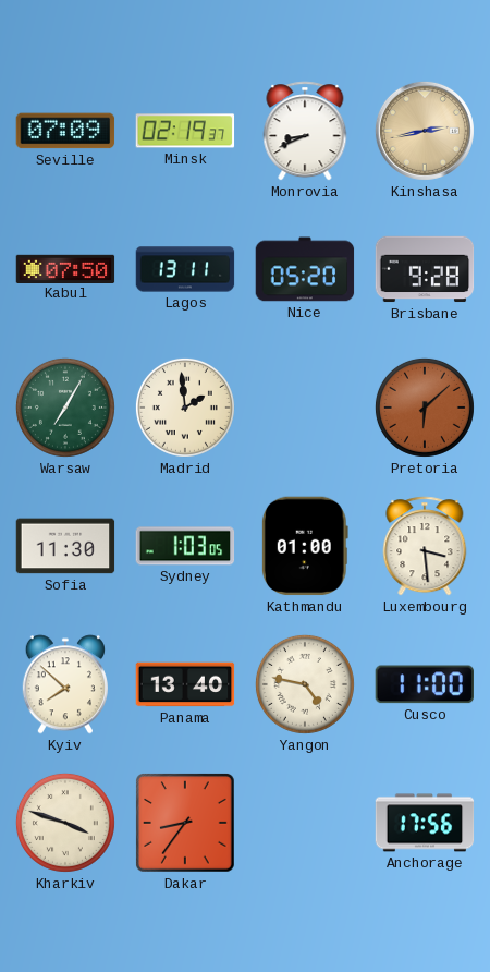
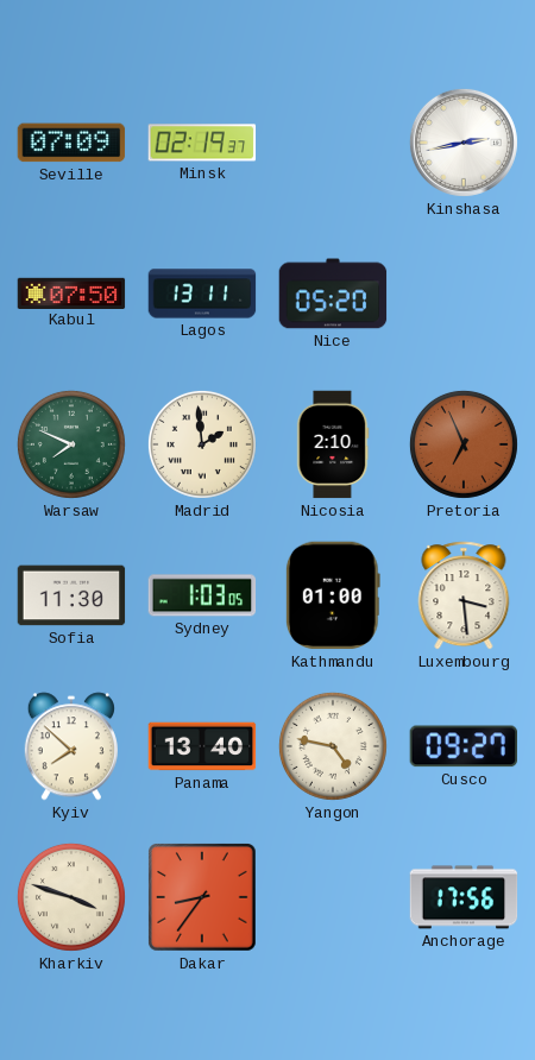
Monrovia: 8:41 -> none (305, 131)
Kinshasa dial: champagne -> white (464, 143)
Brisbane: 9:28 -> none (425, 269)
Warsaw: 7:05 -> 7:49 (71, 444)
Nicosia: none -> 2:10 (333, 444)
Pretoria: 6:08 -> 6:56 (464, 444)
Cusco: 11:00 -> 09:27 (462, 746)
